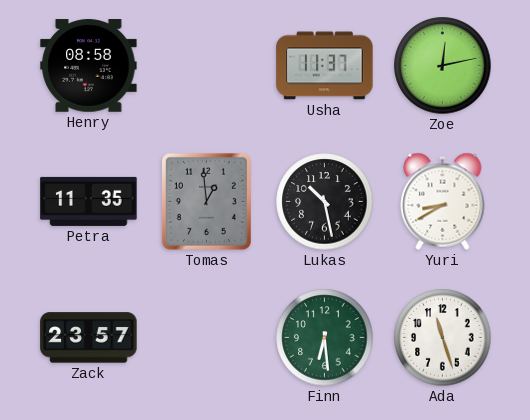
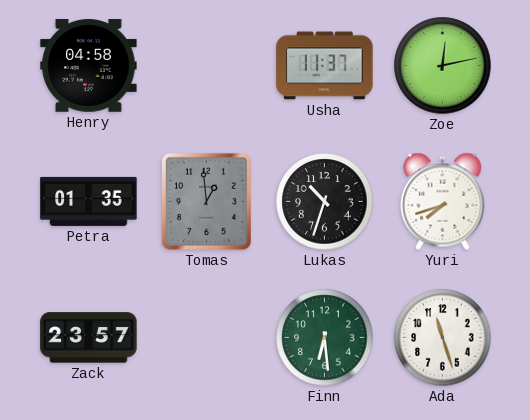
Henry: 08:58 -> 04:58 (89, 66)
Petra: 11:35 -> 01:35 (89, 201)
Lukas: 10:28 -> 10:33 (325, 202)
Yuri: 8:40 -> 7:42 (443, 201)
